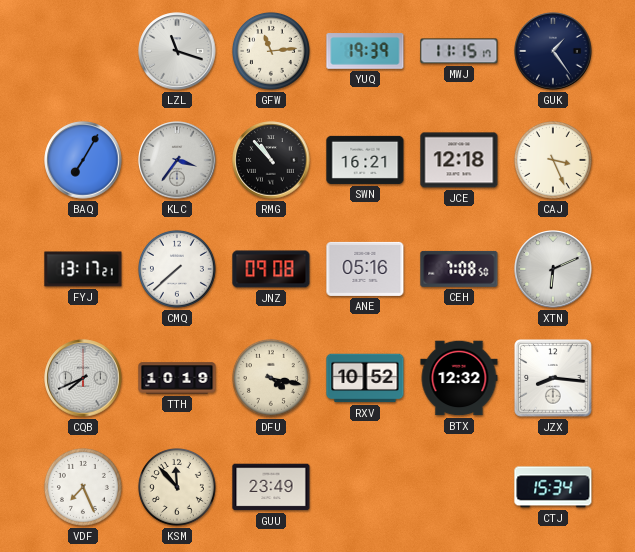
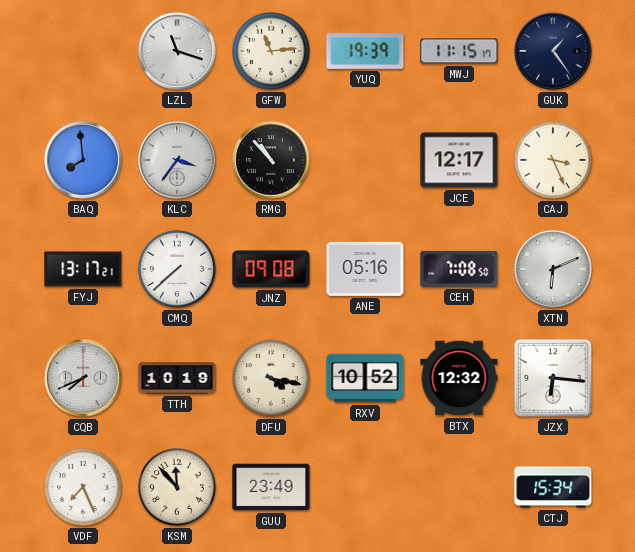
BAQ: 7:05 -> 7:59 (83, 160)
SWN: 16:21 -> none (365, 160)
JCE: 12:18 -> 12:17 (459, 160)
JZX: 8:16 -> 6:16 (553, 378)
